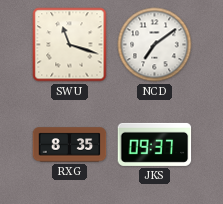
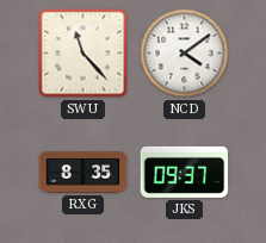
SWU: 11:18 -> 11:23 (83, 54)
NCD: 7:09 -> 4:09 (185, 54)
